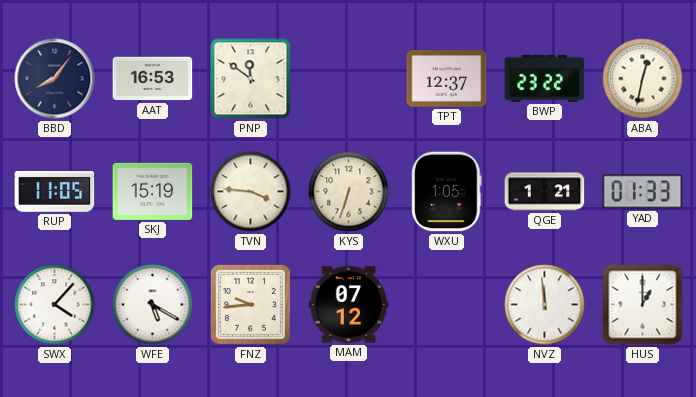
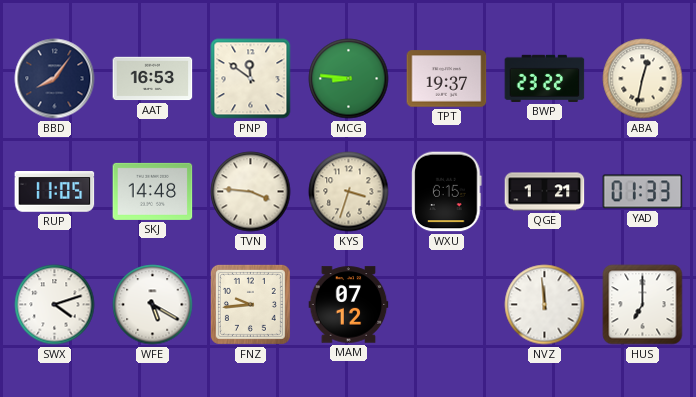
MCG: none -> 8:46 (349, 79)
TPT: 12:37 -> 19:37 (447, 79)
SKJ: 15:19 -> 14:48 (153, 191)
KYS: 6:33 -> 3:33 (349, 192)
WXU: 1:05 -> 6:15 (447, 192)
SWX: 4:07 -> 4:12 (55, 305)
HUS: 1:00 -> 7:00 (643, 305)
